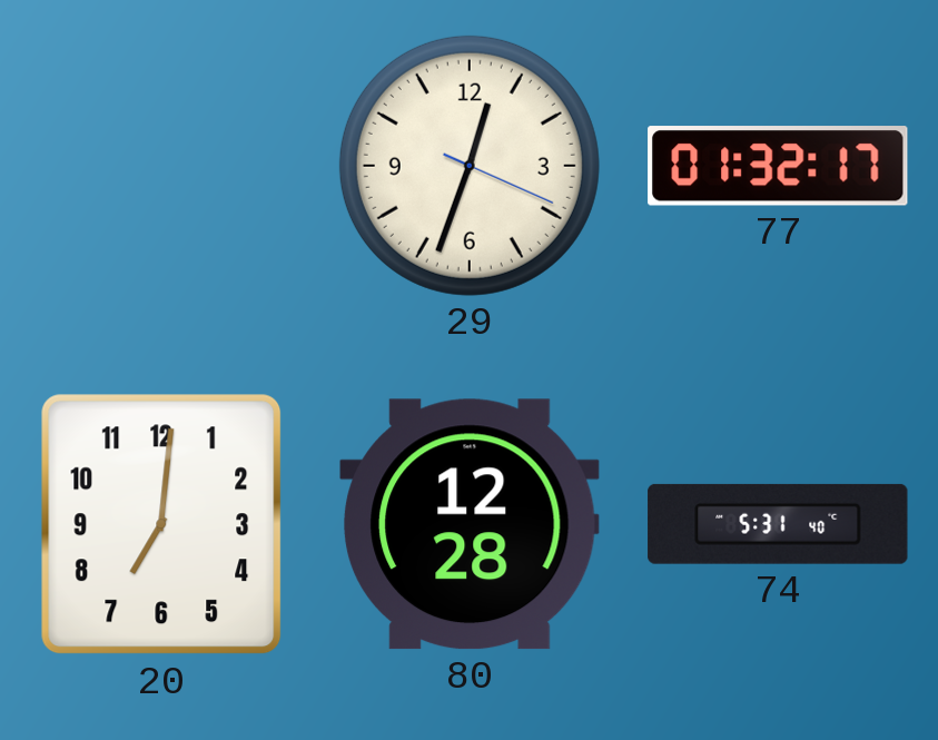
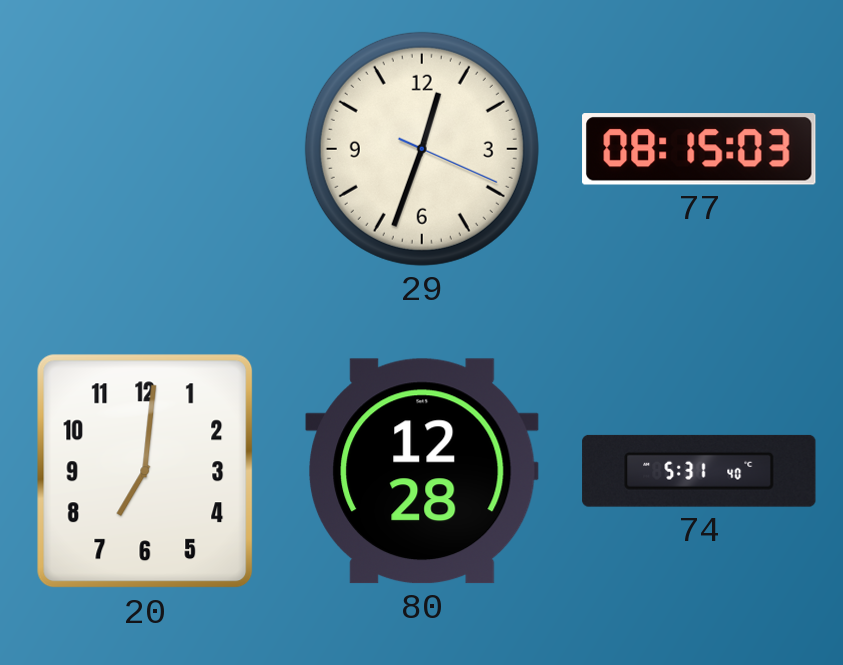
77: 01:32 -> 08:15 (699, 150)
